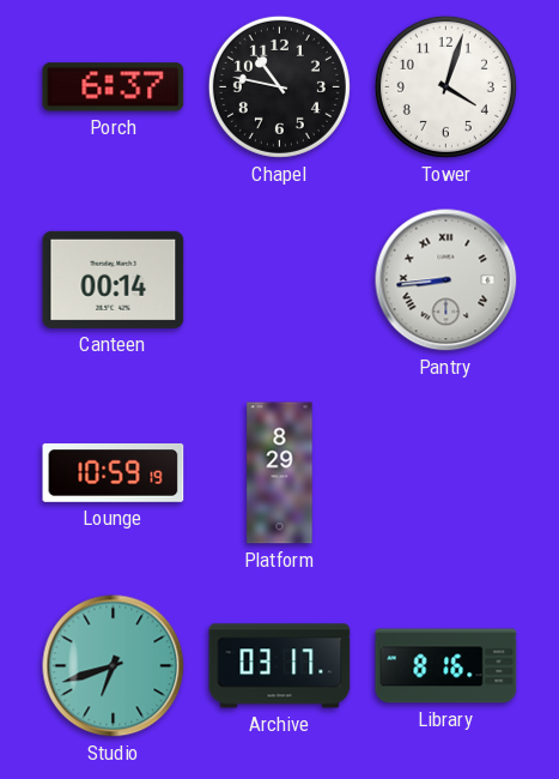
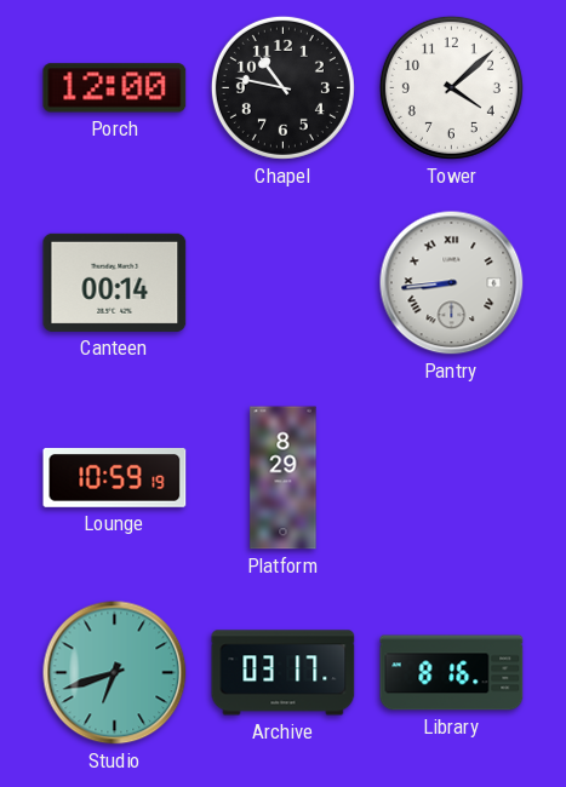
Porch: 6:37 -> 12:00 (115, 88)
Tower: 4:03 -> 4:08 (451, 87)
